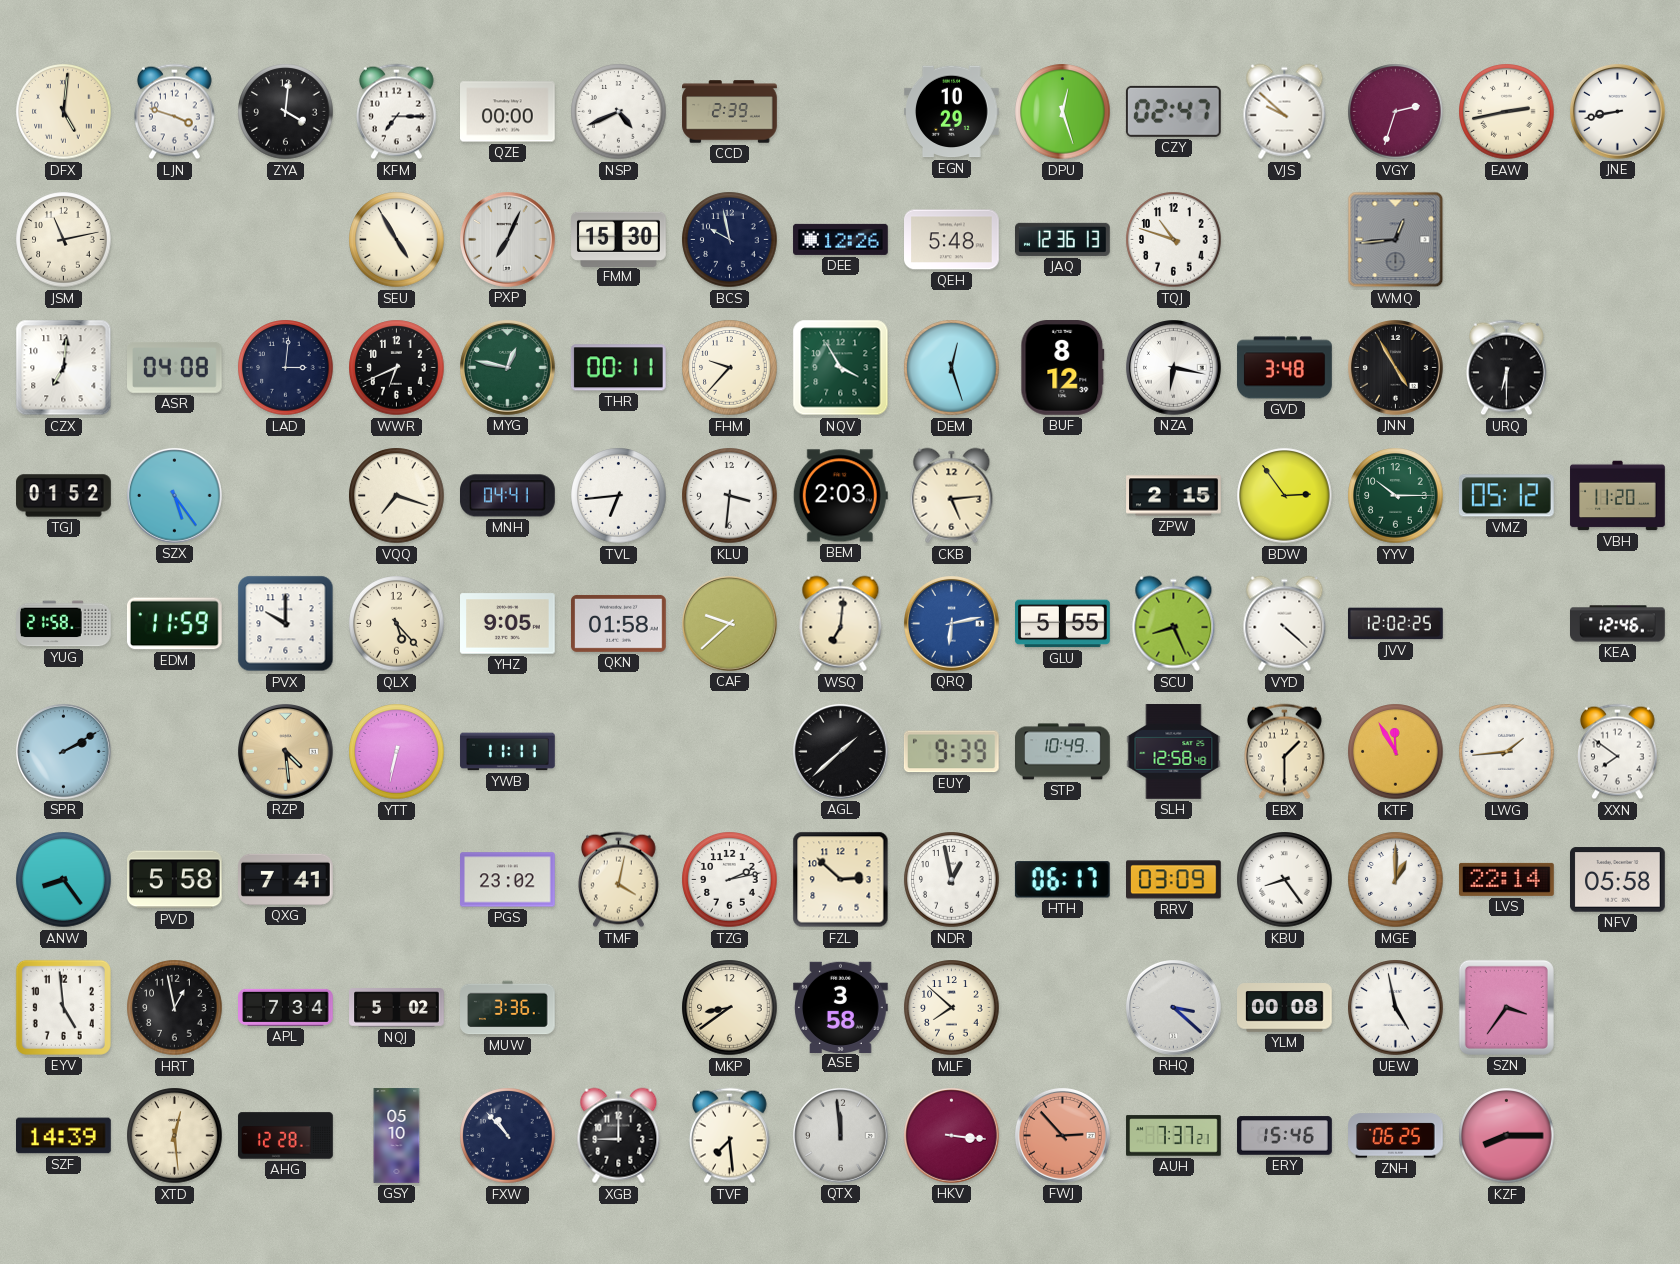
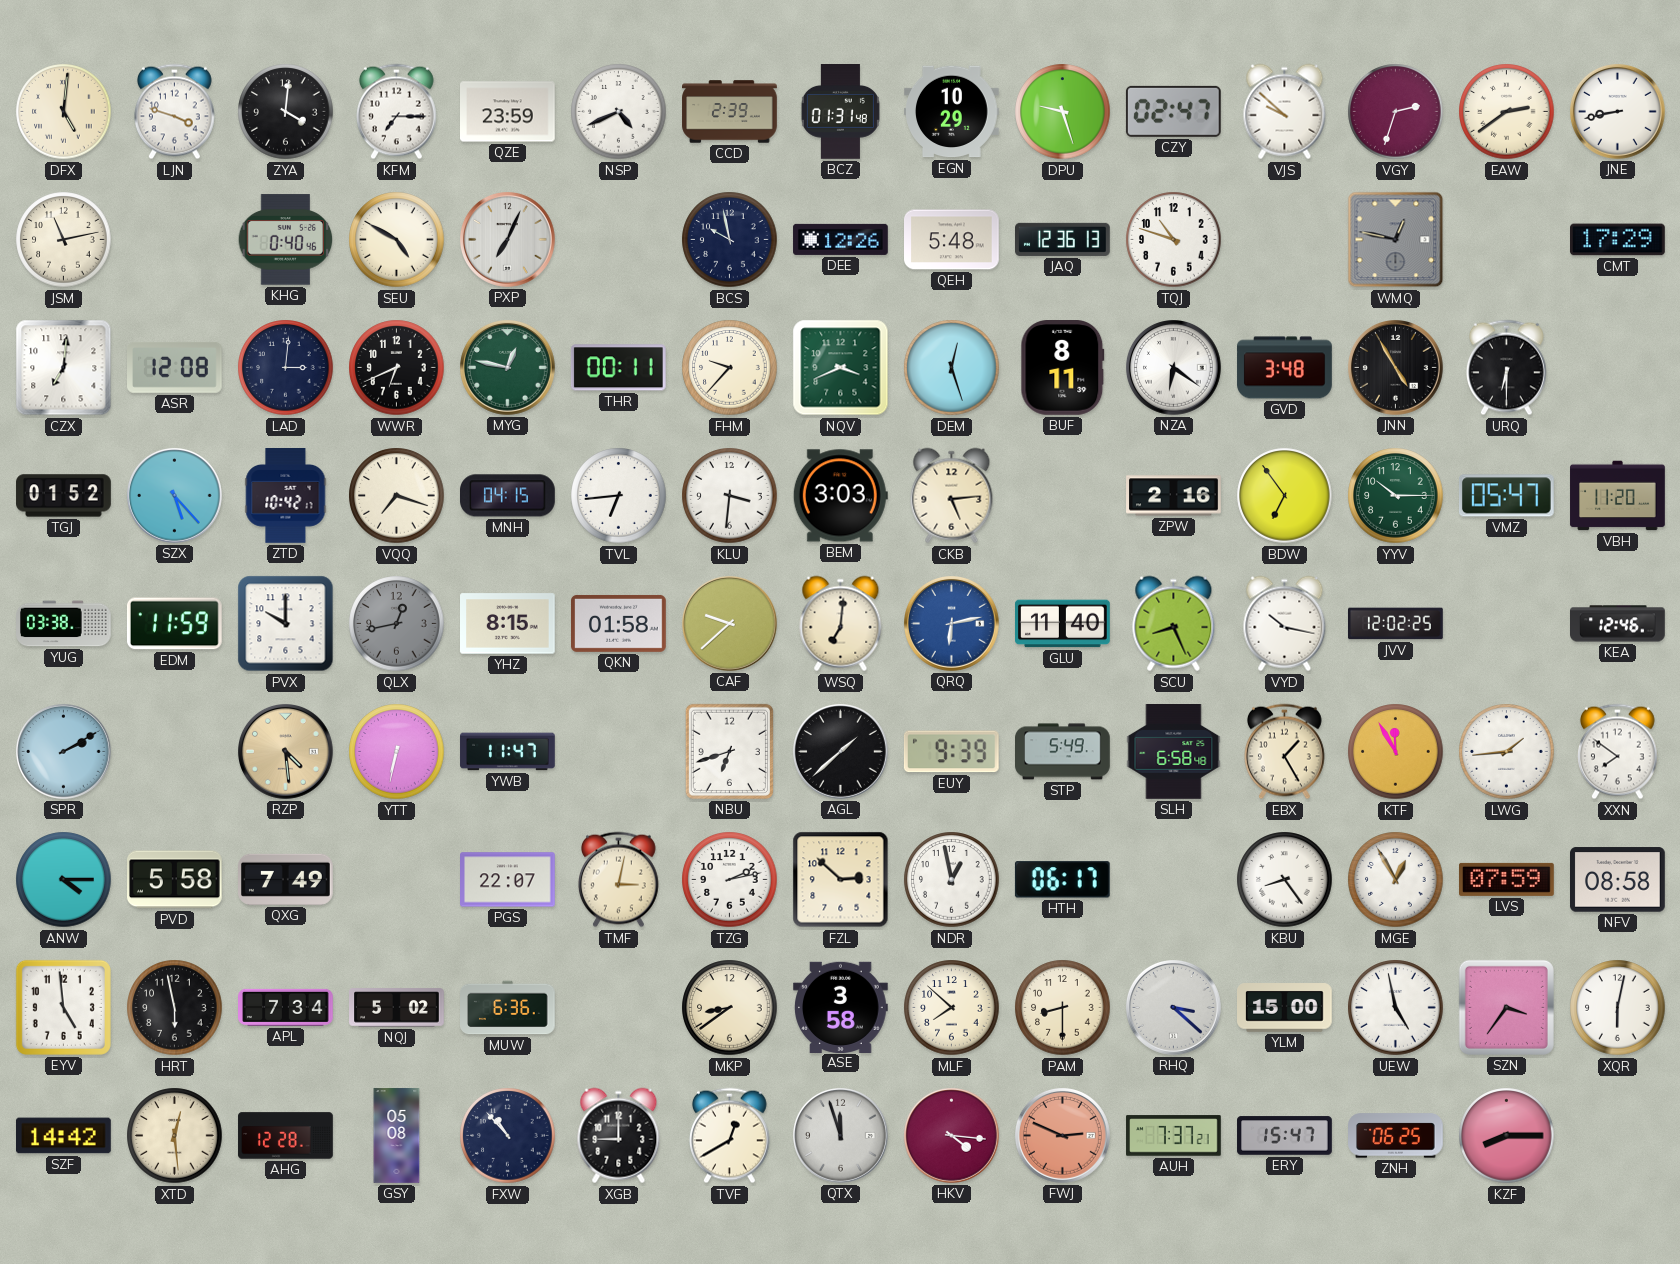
QZE: 00:00 -> 23:59 (508, 112)
BCZ: none -> 01:31 (840, 112)
DPU: 12:27 -> 9:27 (1063, 112)
EAW: 2:43 -> 2:39 (1507, 112)
KHG: none -> 0:40 (286, 240)
SEU: 4:55 -> 4:50 (397, 240)
FMM: 15:30 -> none (619, 239)
WMQ: 12:44 -> 12:47 (1396, 240)
CMT: none -> 17:29 (1618, 240)
ASR: 04:08 -> 12:08 (175, 367)
NQV: 3:55 -> 3:41 (841, 368)
BUF: 8:12 -> 8:11 (1063, 368)
NZA: 6:17 -> 6:21 (1174, 368)
SZX: 5:24 -> 5:23 (175, 496)
ZTD: none -> 10:42 (286, 496)
MNH: 04:41 -> 04:15 (508, 496)
BEM: 2:03 -> 3:03 (840, 496)
ZPW: 2:15 -> 2:16 (1174, 496)
BDW: 2:54 -> 6:54 (1285, 496)
VMZ: 05:12 -> 05:47 (1506, 496)
YUG: 21:58 -> 03:38 (64, 624)
QLX: 5:23 -> 12:43 (397, 624)
QLX dial: cream -> grey (397, 624)
YHZ: 9:05 -> 8:15 (508, 624)
GLU: 5:55 -> 11:40 (1063, 624)
VYD: 4:22 -> 10:17 (1285, 624)
YWB: 11:11 -> 11:47 (508, 752)
NBU: none -> 6:42 (729, 751)
STP: 10:49 -> 5:49 (1063, 752)
SLH: 12:58 -> 6:58 (1174, 752)
EBX: 1:30 -> 1:25 (1284, 752)
ANW: 8:24 -> 4:15 (64, 880)
QXG: 7:41 -> 7:49 (286, 879)
PGS: 23:02 -> 22:07 (508, 880)
TMF: 4:02 -> 3:02 (618, 880)
RRV: 03:09 -> none (1174, 880)
MGE: 1:00 -> 12:55 (1396, 880)
LVS: 22:14 -> 07:59 (1507, 879)
NFV: 05:58 -> 08:58 (1618, 880)
HRT: 12:58 -> 5:58 (175, 1008)
MUW: 3:36 -> 6:36 (508, 1008)
PAM: none -> 8:30 (1063, 1008)
YLM: 00:08 -> 15:00 (1285, 1008)
XQR: none -> 6:02 (1618, 1008)
SZF: 14:39 -> 14:42 (64, 1136)
GSY: 05:10 -> 05:08 (397, 1136)
TVF: 7:29 -> 12:40 (729, 1136)
QTX: 11:59 -> 11:57 (841, 1136)
HKV: 3:16 -> 4:16 (952, 1136)
FWJ: 2:53 -> 2:49 (1063, 1136)
ERY: 15:46 -> 15:47 (1285, 1136)
